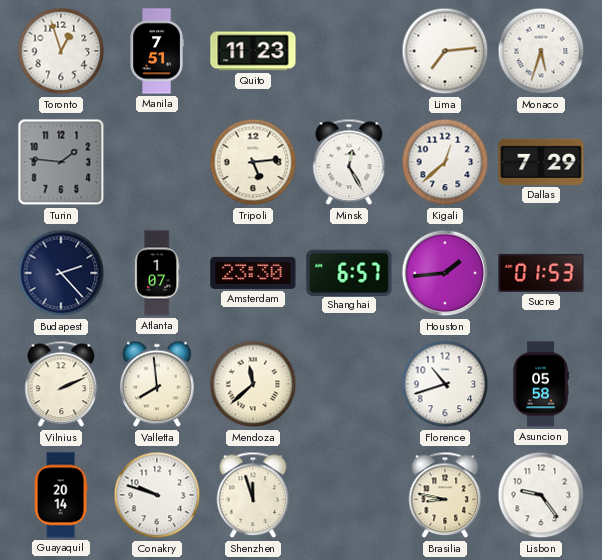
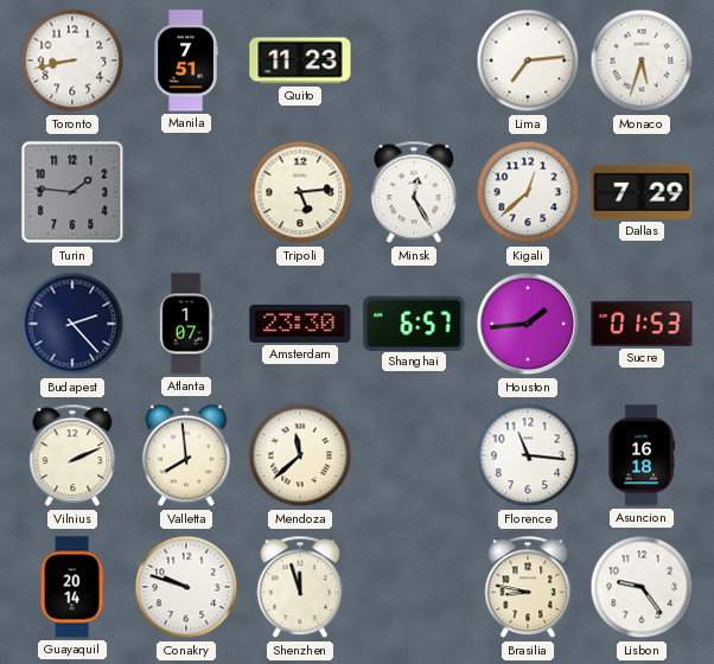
Toronto: 12:57 -> 8:43 (72, 60)
Florence: 10:42 -> 11:16 (528, 455)
Asuncion: 05:58 -> 16:18 (642, 455)
